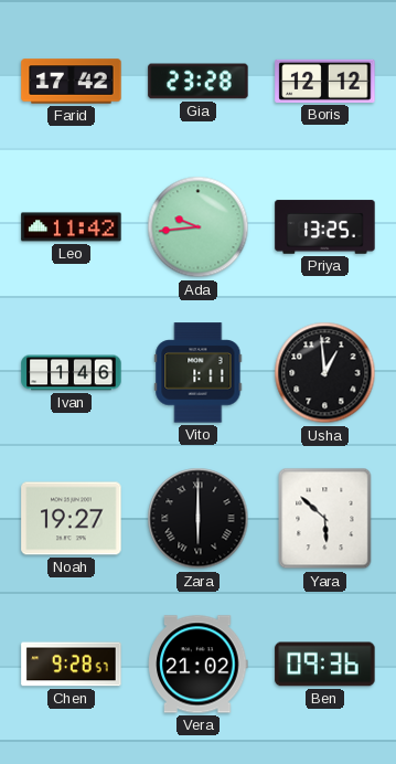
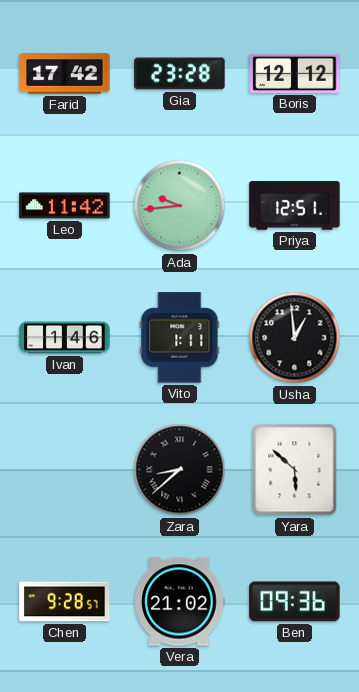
Priya: 13:25 -> 12:51 (295, 206)
Noah: 19:27 -> none (72, 519)
Zara: 6:00 -> 8:38 (180, 470)
